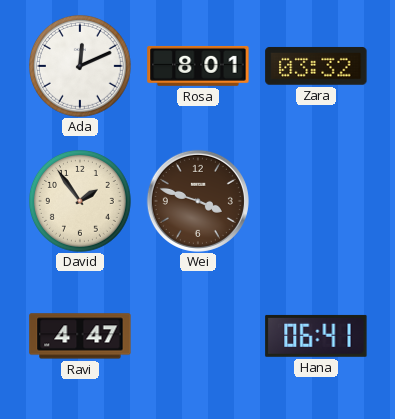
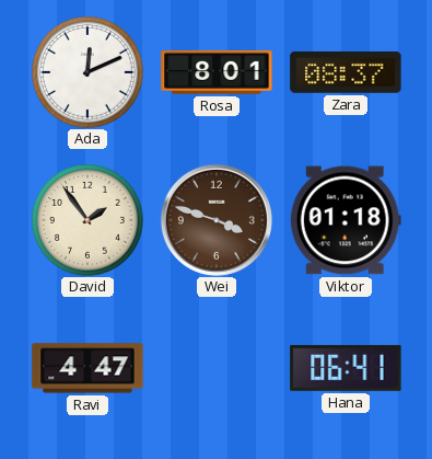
Zara: 03:32 -> 08:37 (346, 72)
Viktor: none -> 01:18 (346, 220)
